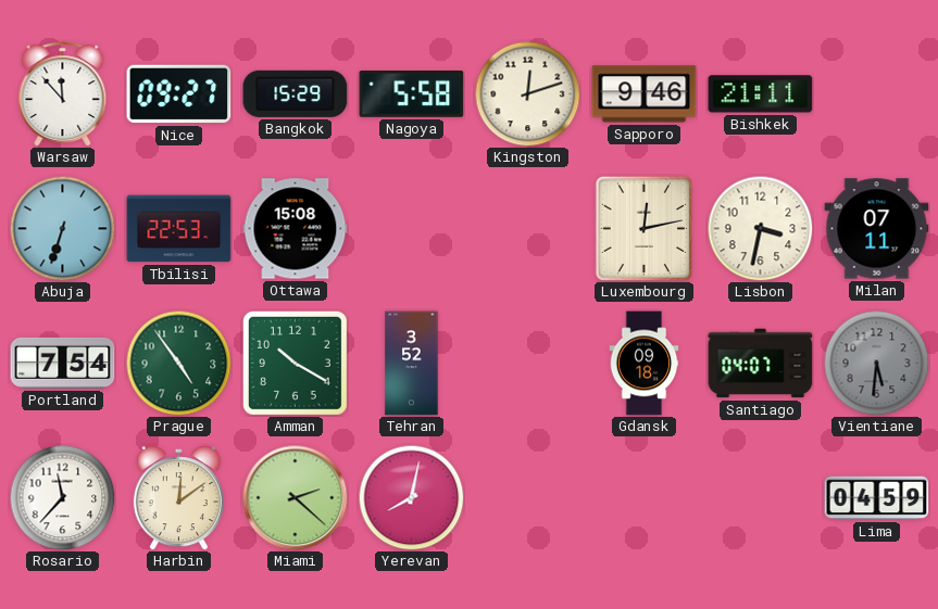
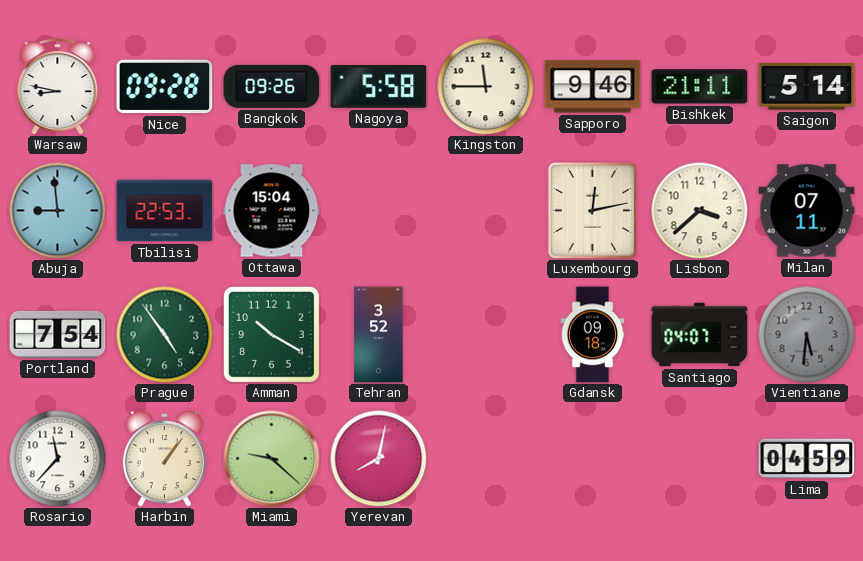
Warsaw: 11:53 -> 8:47 (58, 87)
Nice: 09:27 -> 09:28 (165, 87)
Bangkok: 15:29 -> 09:26 (272, 86)
Kingston: 12:12 -> 11:45 (485, 86)
Saigon: none -> 5:14 (807, 87)
Abuja: 6:33 -> 8:59 (57, 210)
Ottawa: 15:08 -> 15:04 (272, 211)
Lisbon: 3:32 -> 3:38 (699, 210)
Harbin: 12:09 -> 1:06 (164, 459)
Miami: 2:22 -> 9:22 (272, 459)
